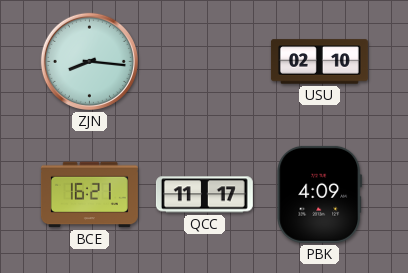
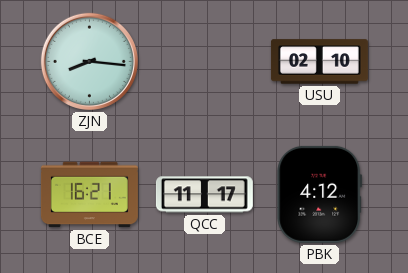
PBK: 4:09 -> 4:12 (320, 194)
